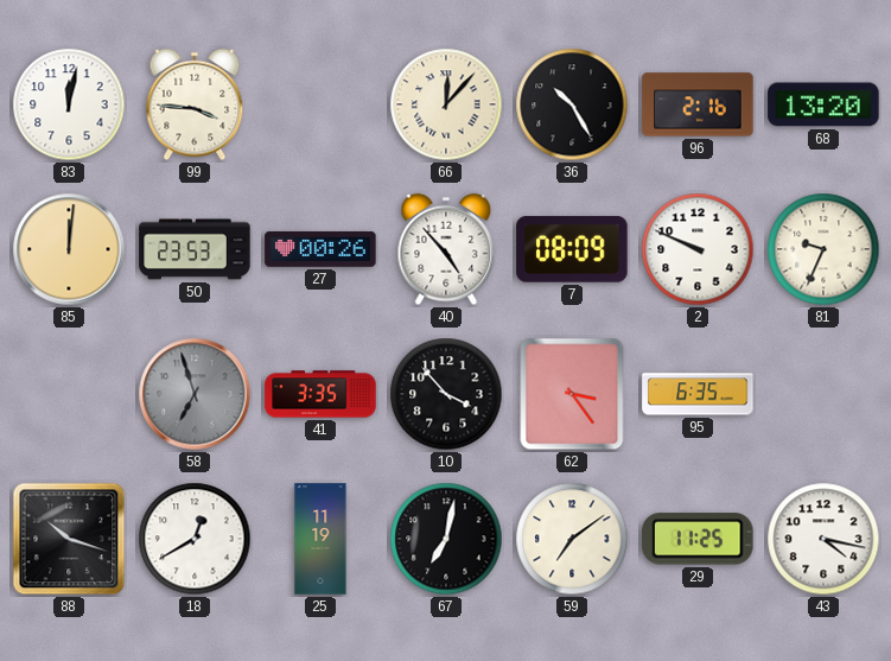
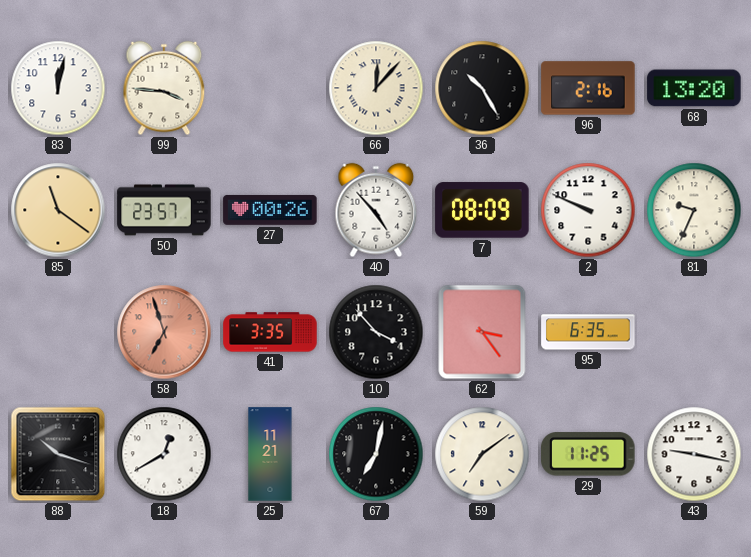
85: 12:01 -> 11:21 (58, 210)
50: 23:53 -> 23:57 (164, 210)
58 dial: grey -> salmon (164, 332)
25: 11:19 -> 11:21 (270, 454)
43: 4:17 -> 9:17 (694, 454)
